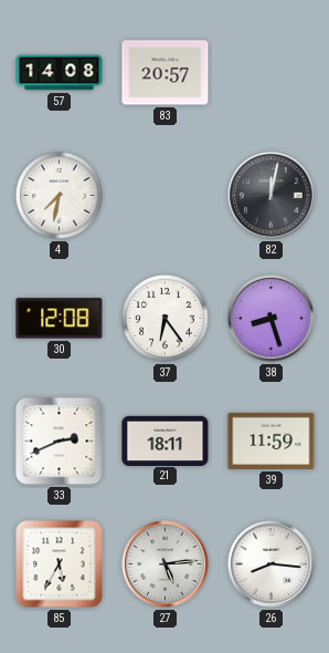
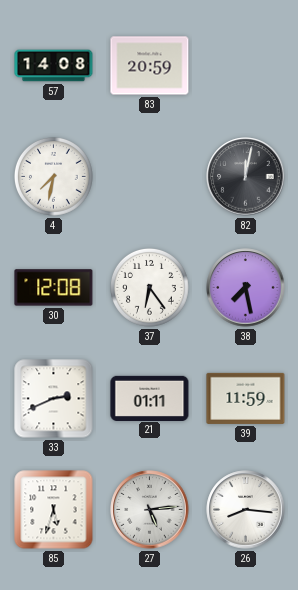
83: 20:57 -> 20:59 (150, 66)
38: 8:27 -> 7:28 (246, 288)
21: 18:11 -> 01:11 (150, 398)
85: 5:35 -> 5:33 (54, 510)
